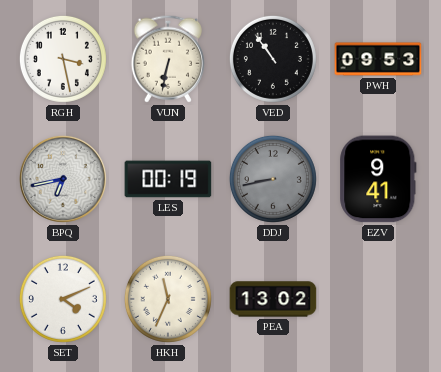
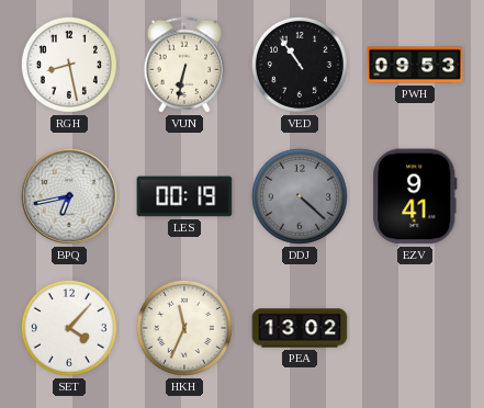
RGH: 3:28 -> 8:28 (69, 65)
DDJ: 8:43 -> 4:22 (300, 196)
SET: 4:11 -> 4:07 (69, 328)
